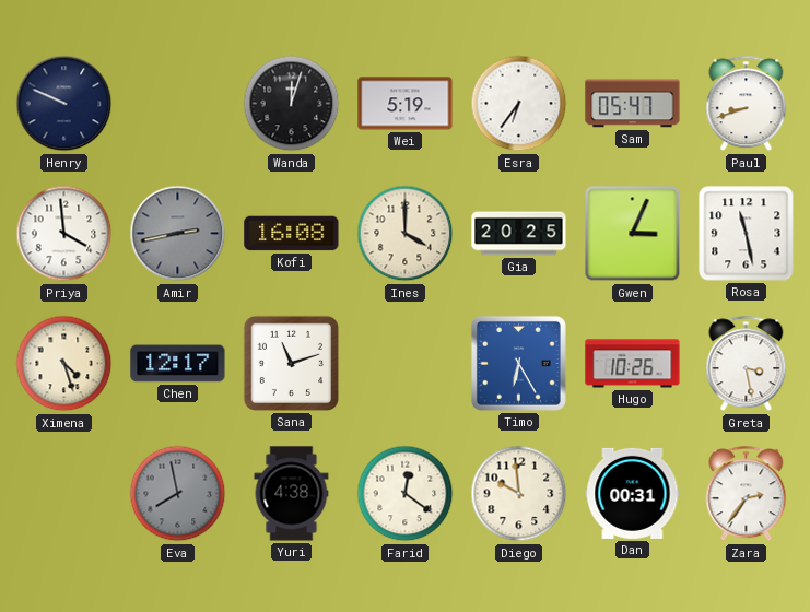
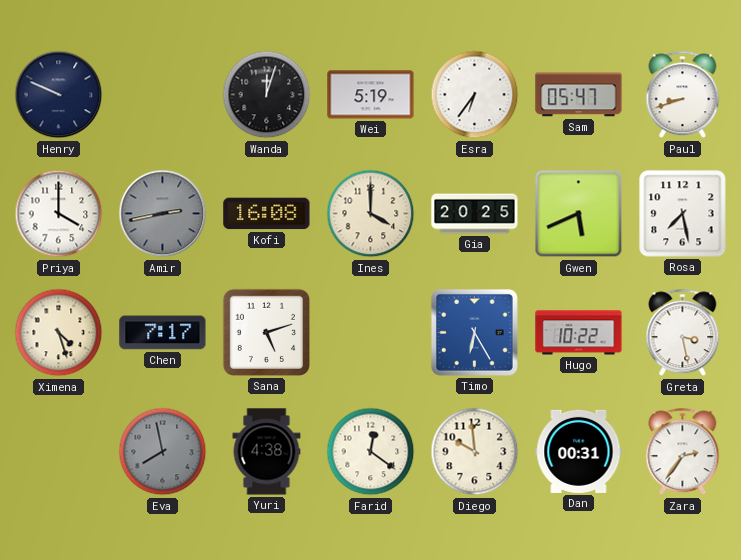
Priya: 3:59 -> 4:00 (59, 214)
Gwen: 3:04 -> 5:41 (579, 214)
Rosa: 11:28 -> 7:28 (683, 214)
Chen: 12:17 -> 7:17 (163, 333)
Sana: 11:12 -> 5:12 (266, 332)
Hugo: 10:26 -> 10:22 (579, 333)
